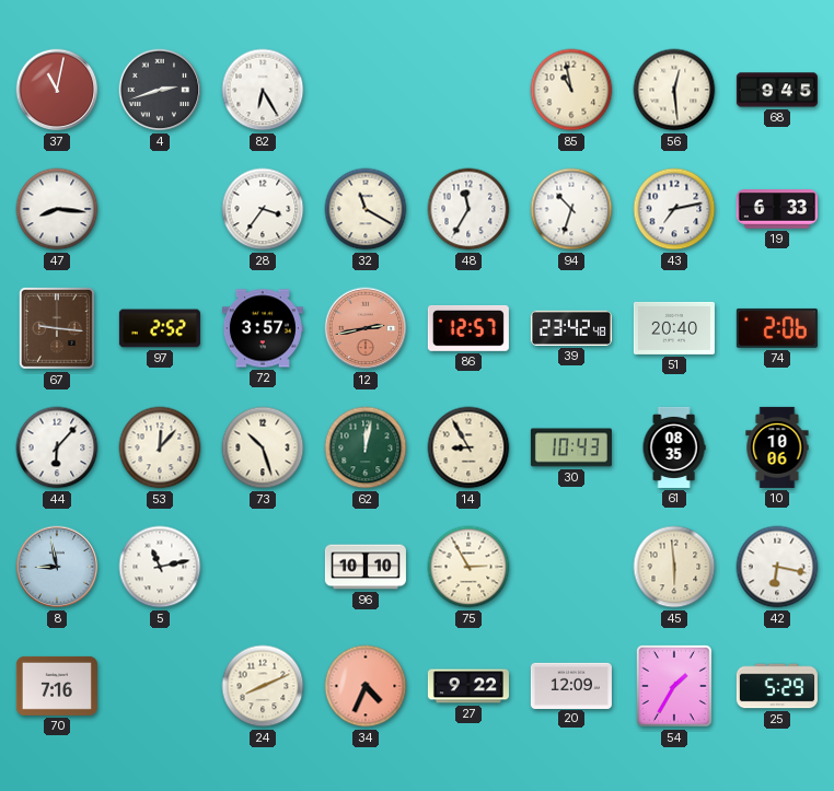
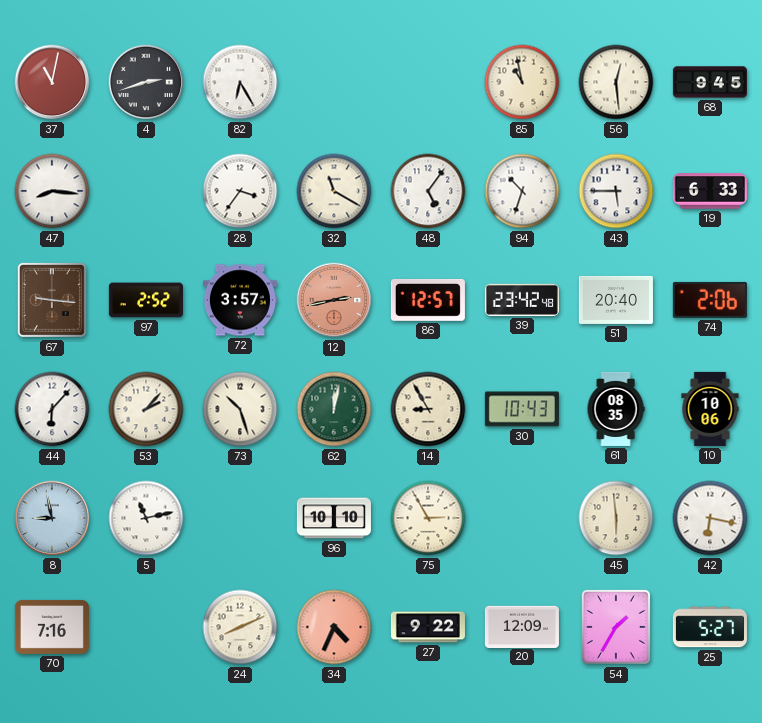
48: 11:35 -> 5:06 (428, 191)
43: 7:13 -> 5:45 (616, 191)
53: 12:07 -> 2:07 (146, 409)
25: 5:29 -> 5:27 (710, 627)
